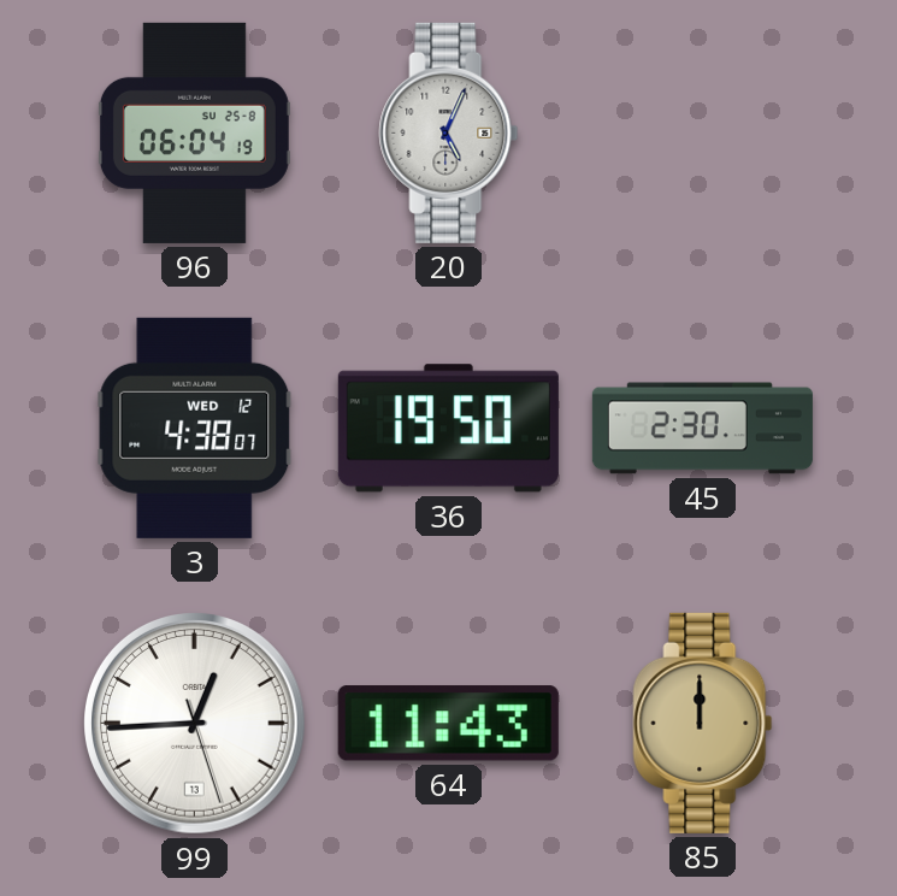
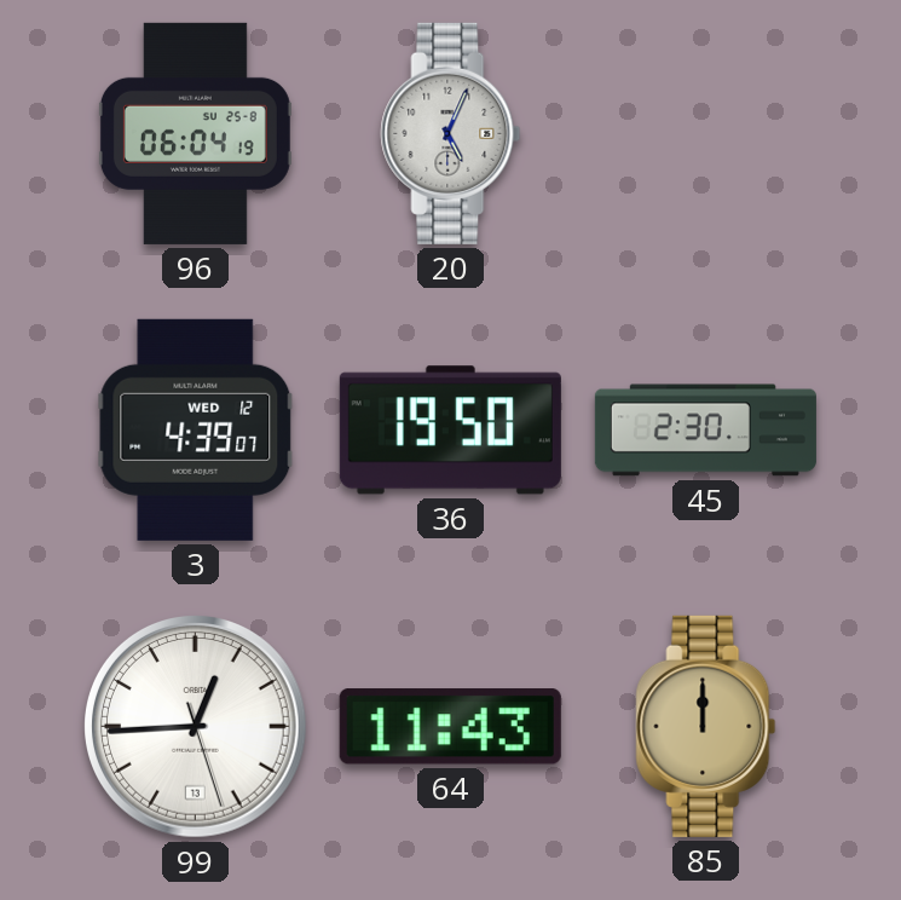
3: 4:38 -> 4:39 (196, 429)
